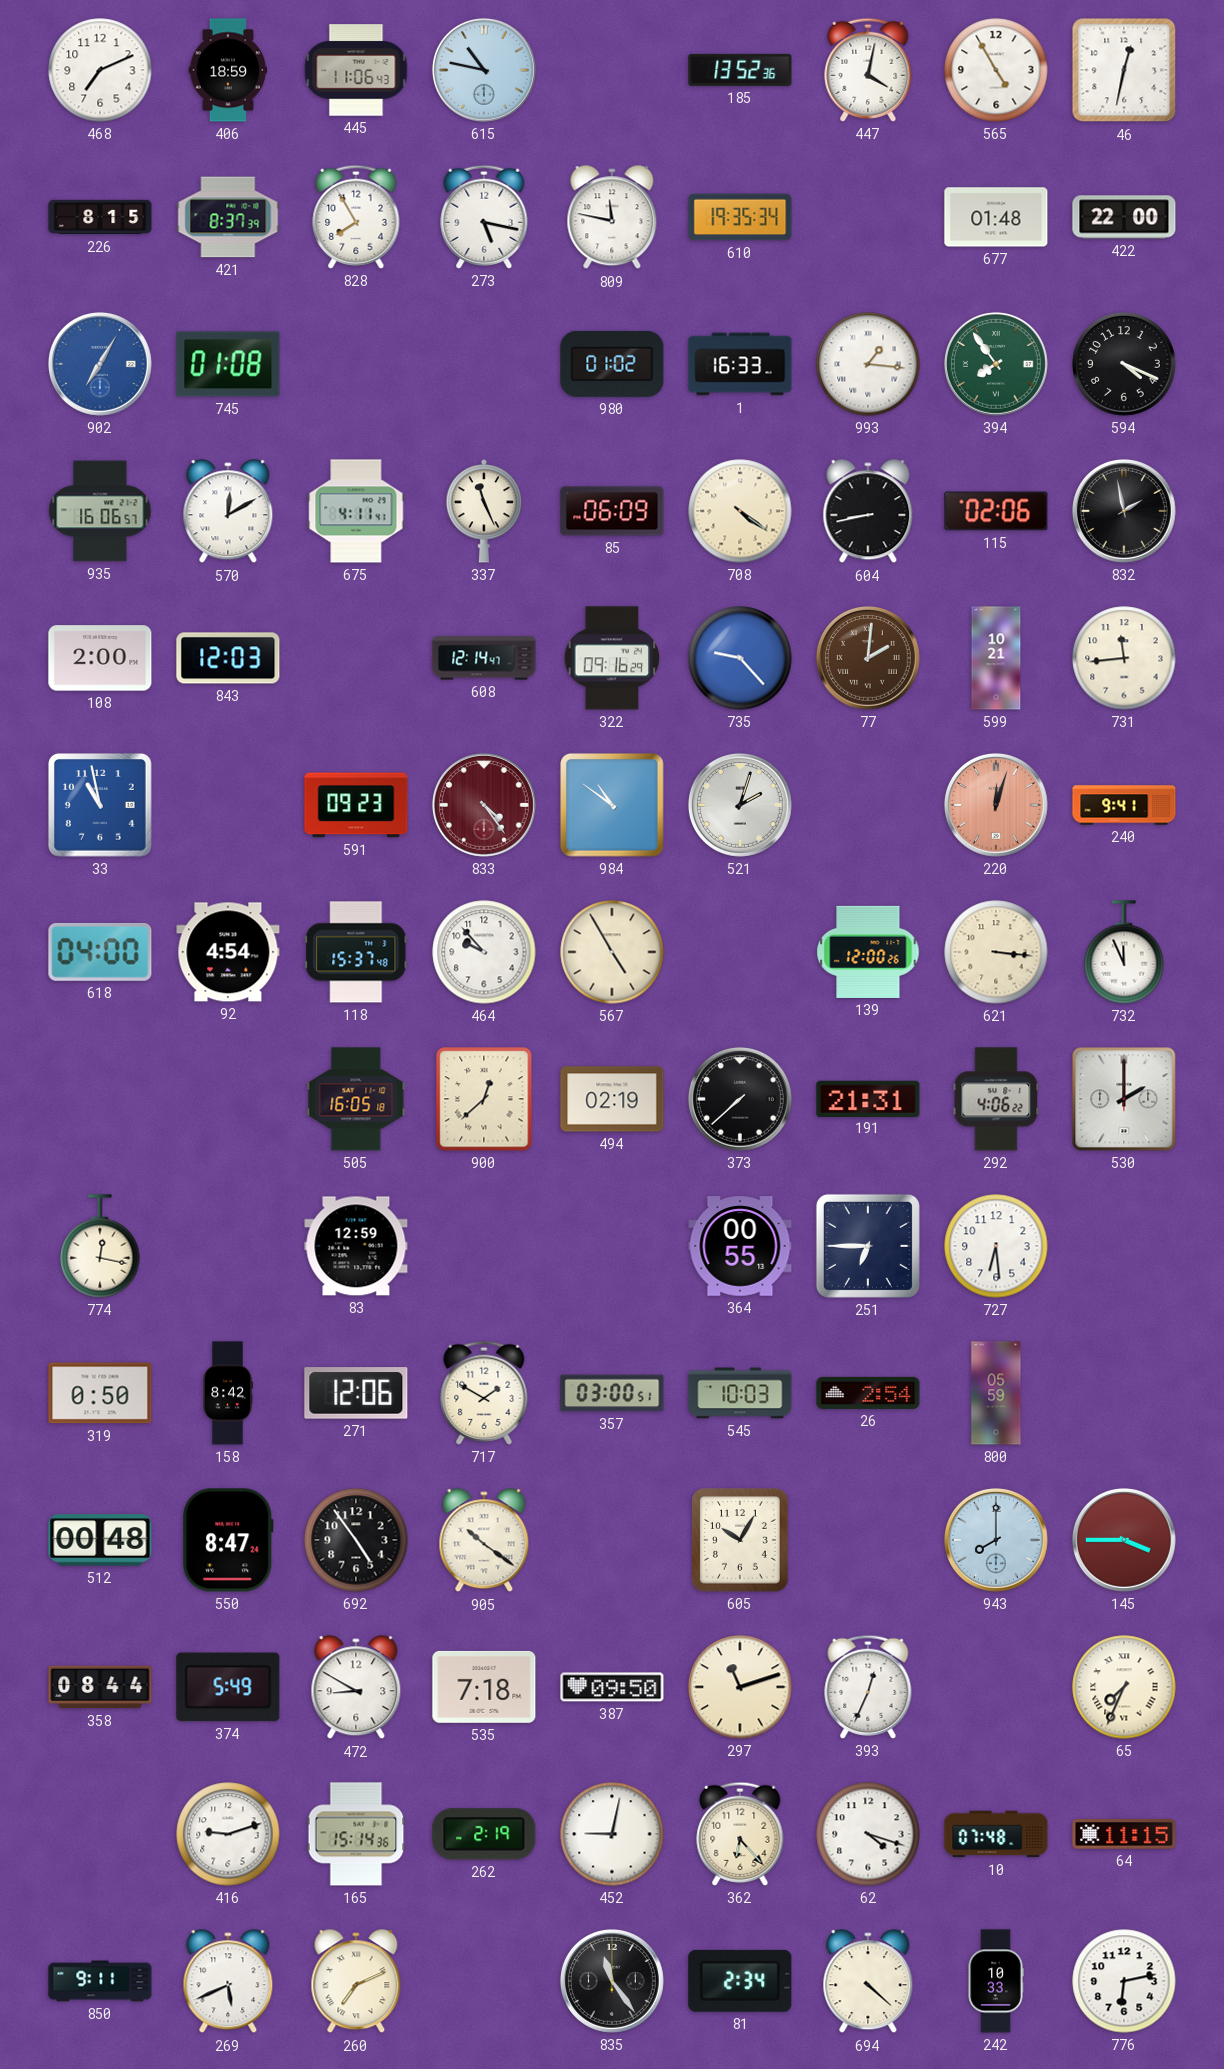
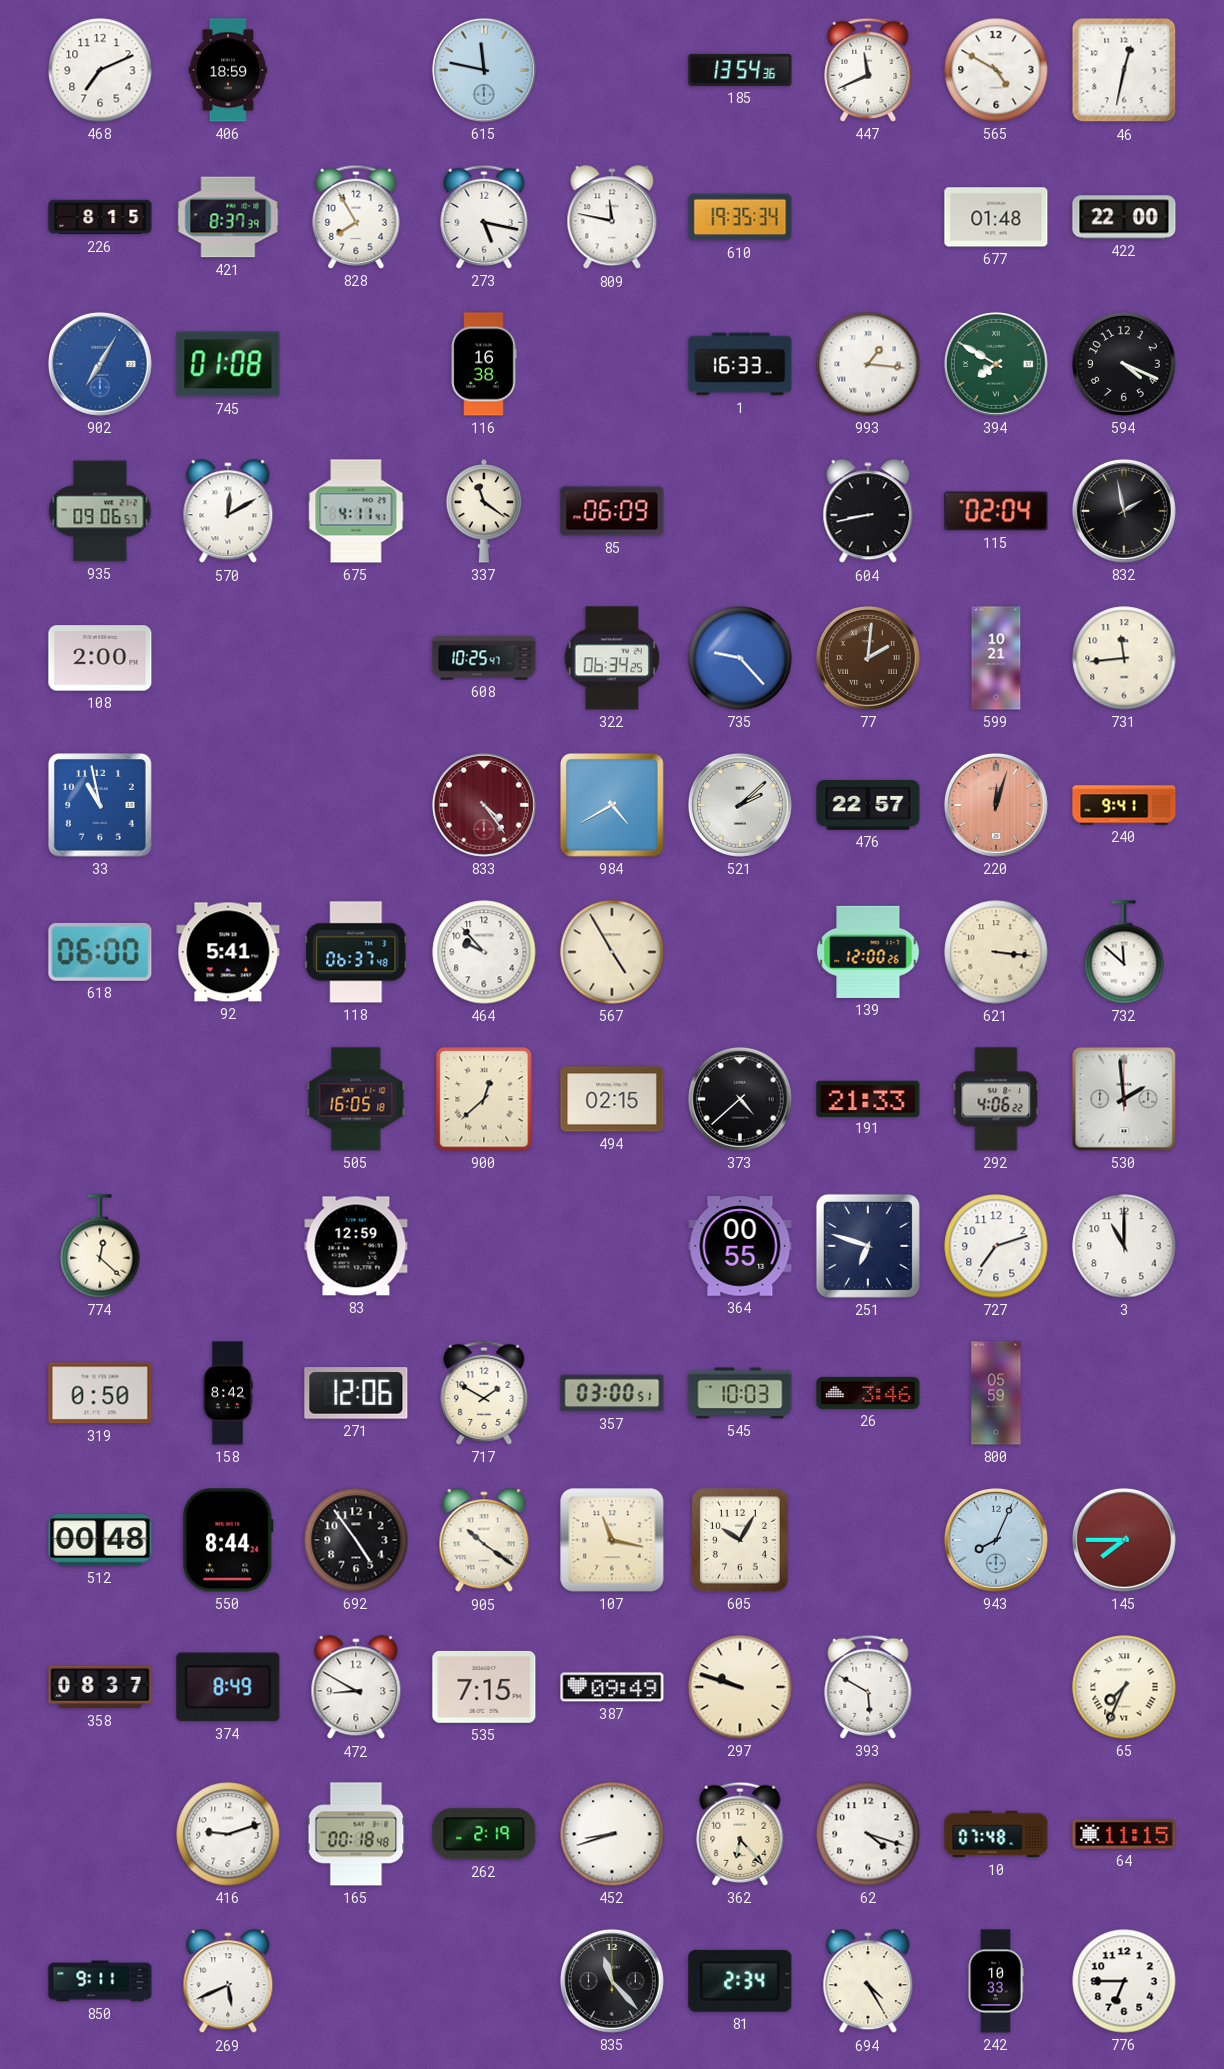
445: 11:06 -> none (356, 70)
615: 10:47 -> 11:47 (484, 70)
185: 13:52 -> 13:54 (740, 70)
447: 4:02 -> 11:41 (868, 70)
565: 4:55 -> 4:50 (996, 70)
116: none -> 16:38 (484, 364)
980: 01:02 -> none (612, 364)
394: 7:54 -> 7:50 (996, 364)
935: 16:06 -> 09:06 (100, 511)
337: 11:26 -> 11:21 (483, 511)
708: 4:21 -> none (740, 511)
115: 02:06 -> 02:04 (996, 511)
843: 12:03 -> none (228, 658)
608: 12:14 -> 10:25 (484, 658)
322: 09:16 -> 06:34 (612, 658)
591: 09:23 -> none (356, 805)
984: 10:51 -> 4:40 (613, 806)
521: 2:03 -> 2:08 (740, 805)
476: none -> 22:57 (868, 806)
618: 04:00 -> 06:00 (100, 952)
92: 4:54 -> 5:41 (228, 952)
118: 15:37 -> 06:37 (356, 952)
732: 11:56 -> 11:52 (1124, 952)
494: 02:19 -> 02:15 (612, 1099)
373: 7:38 -> 4:38 (740, 1099)
191: 21:31 -> 21:33 (868, 1098)
530: 2:00 -> 1:59 (1124, 1099)
774: 12:17 -> 12:22 (100, 1246)
251: 6:45 -> 6:48 (868, 1246)
727: 6:29 -> 7:12 (996, 1246)
3: none -> 11:00 (1124, 1246)
26: 2:54 -> 3:46 (868, 1393)
550: 8:47 -> 8:44 (228, 1540)
107: none -> 11:17 (612, 1540)
943: 8:00 -> 8:04 (996, 1540)
145: 3:45 -> 7:45 (1124, 1540)
358: 08:44 -> 08:37 (100, 1687)
374: 5:49 -> 8:49 (228, 1687)
535: 7:18 -> 7:15 (484, 1687)
387: 09:50 -> 09:49 (612, 1687)
297: 11:12 -> 9:48 (740, 1687)
393: 12:34 -> 5:50 (868, 1687)
165: 15:14 -> 00:18 (356, 1834)
452: 9:02 -> 8:42 (612, 1834)
260: 7:11 -> none (356, 1982)
835: 11:24 -> 11:23 (612, 1981)
694: 4:22 -> 4:25 (868, 1982)
776: 6:13 -> 6:45 (1124, 1981)
